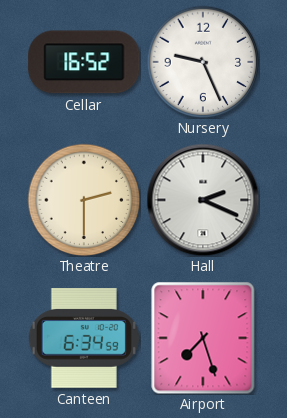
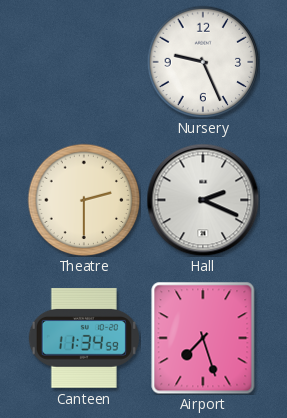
Cellar: 16:52 -> none (84, 62)
Canteen: 6:34 -> 11:34 (84, 339)
